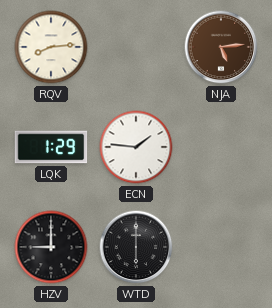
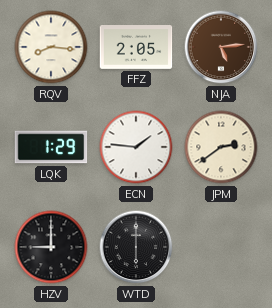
RQV: 8:14 -> 8:16 (51, 47)
FFZ: none -> 2:05 (136, 48)
JPM: none -> 2:39 (221, 147)
